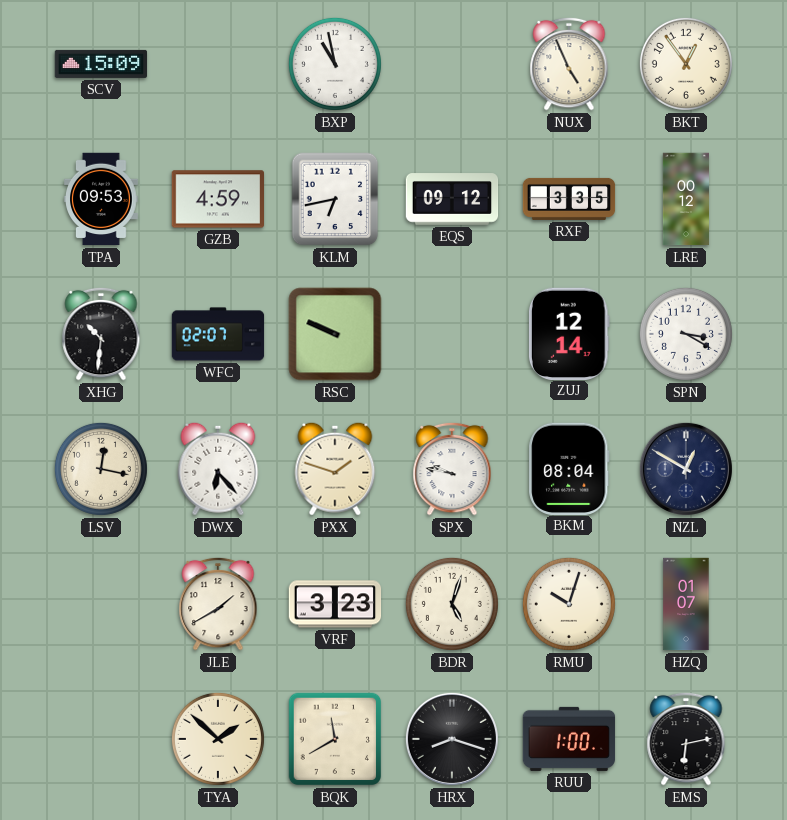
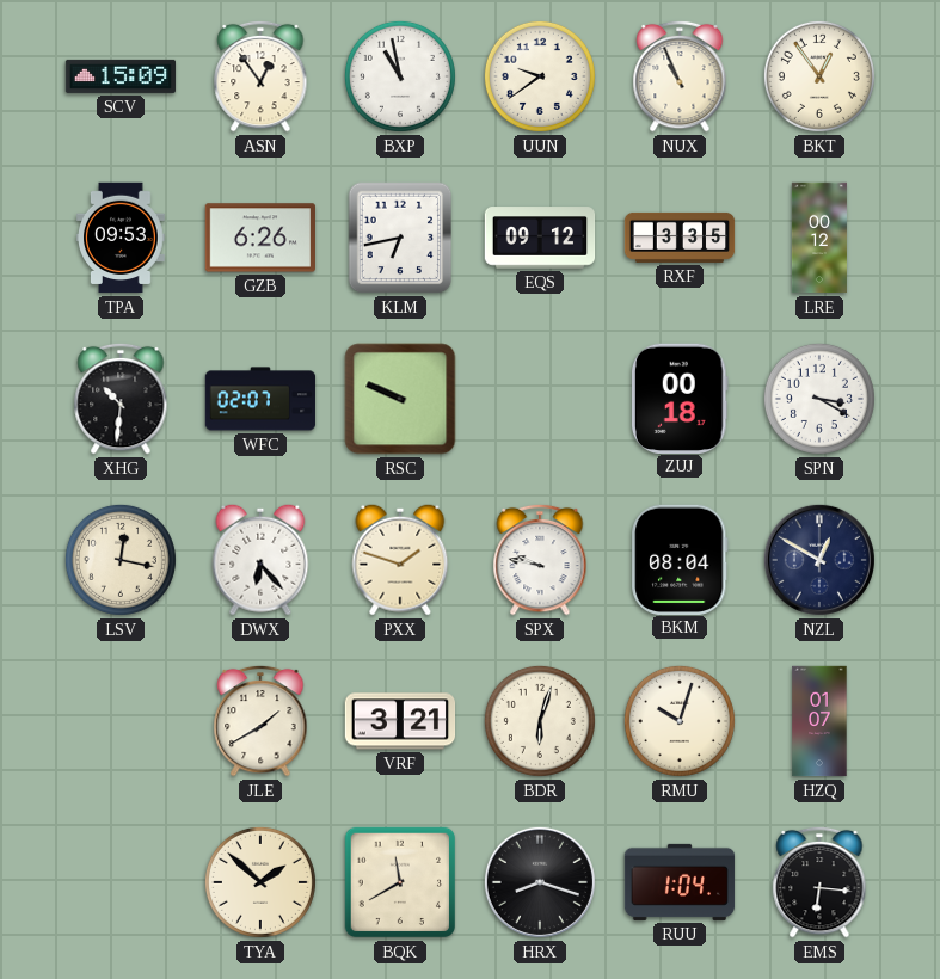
ASN: none -> 12:54 (260, 76)
UUN: none -> 9:39 (540, 76)
NUX: 4:56 -> 10:56 (680, 76)
GZB: 4:59 -> 6:26 (260, 238)
ZUJ: 12:14 -> 00:18 (680, 398)
VRF: 3:23 -> 3:21 (400, 721)
BDR: 5:03 -> 6:03 (540, 721)
RUU: 1:00 -> 1:04 (680, 882)
EMS: 6:13 -> 6:16 (819, 882)
